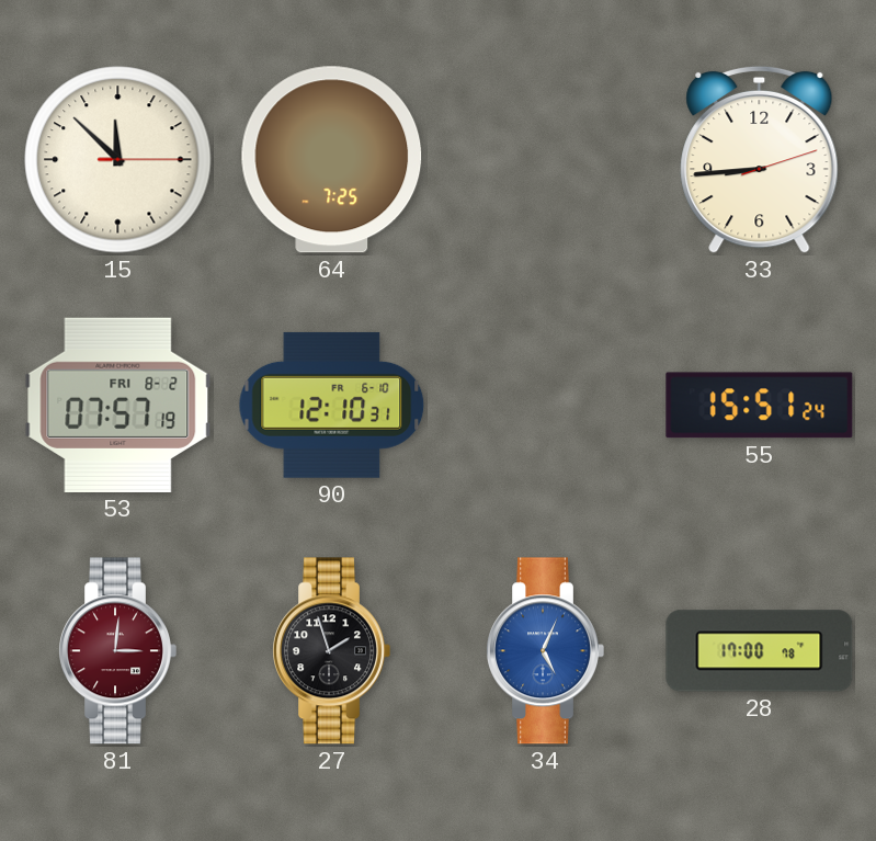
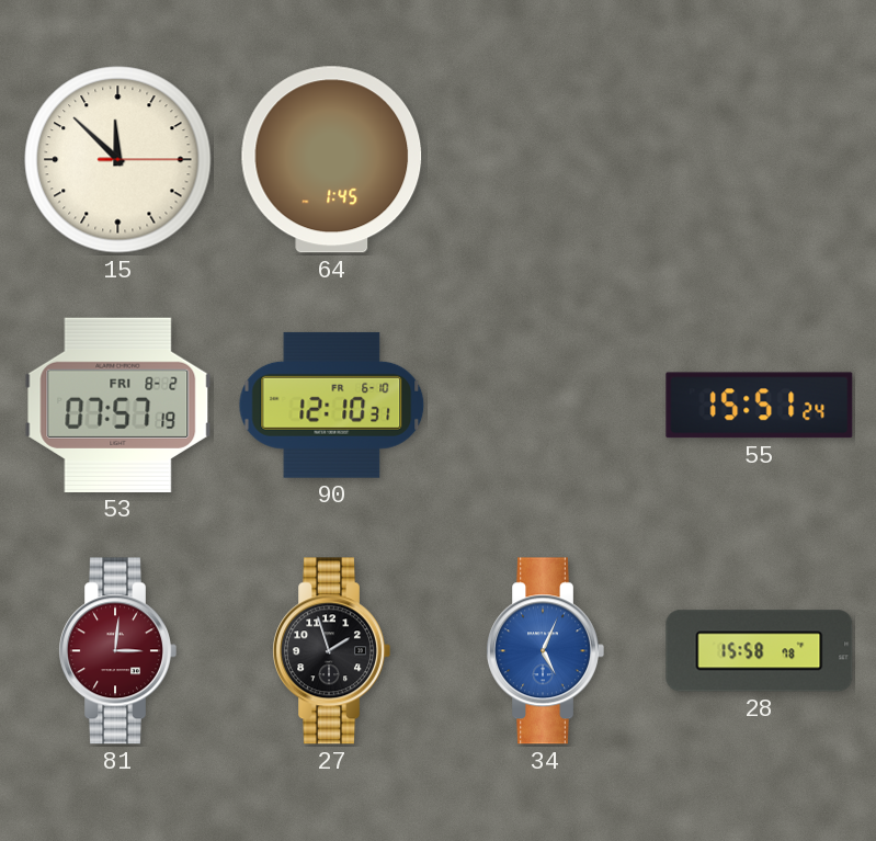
64: 7:25 -> 1:45 (332, 160)
33: 8:44 -> none (760, 160)
28: 17:00 -> 15:58 (760, 651)
